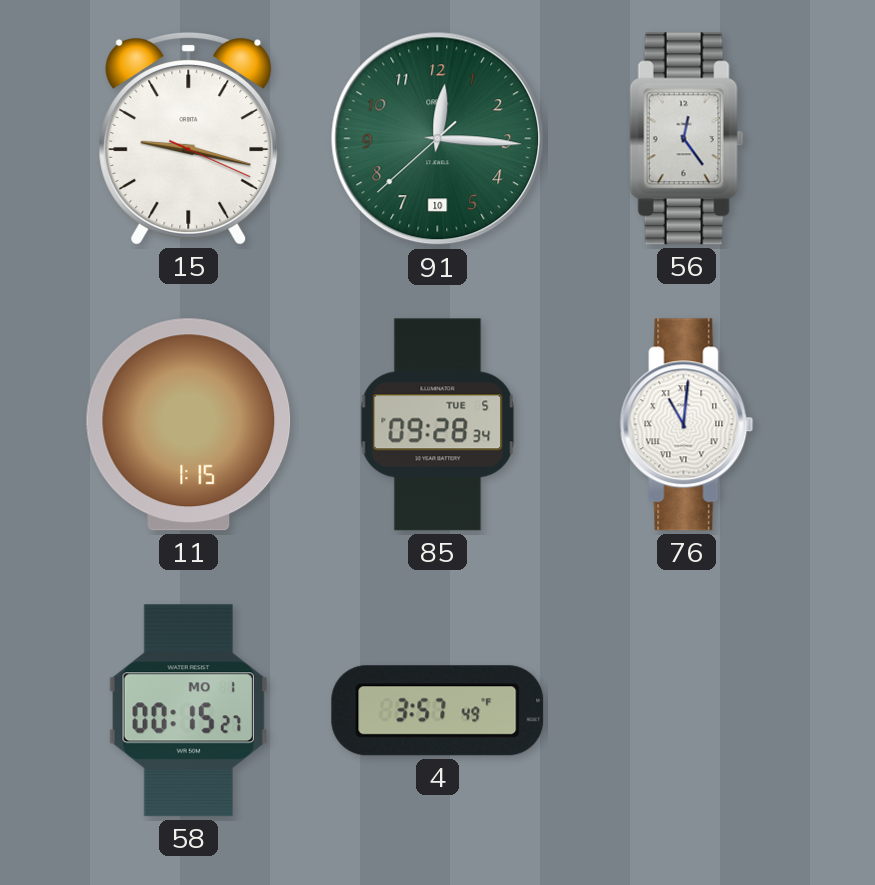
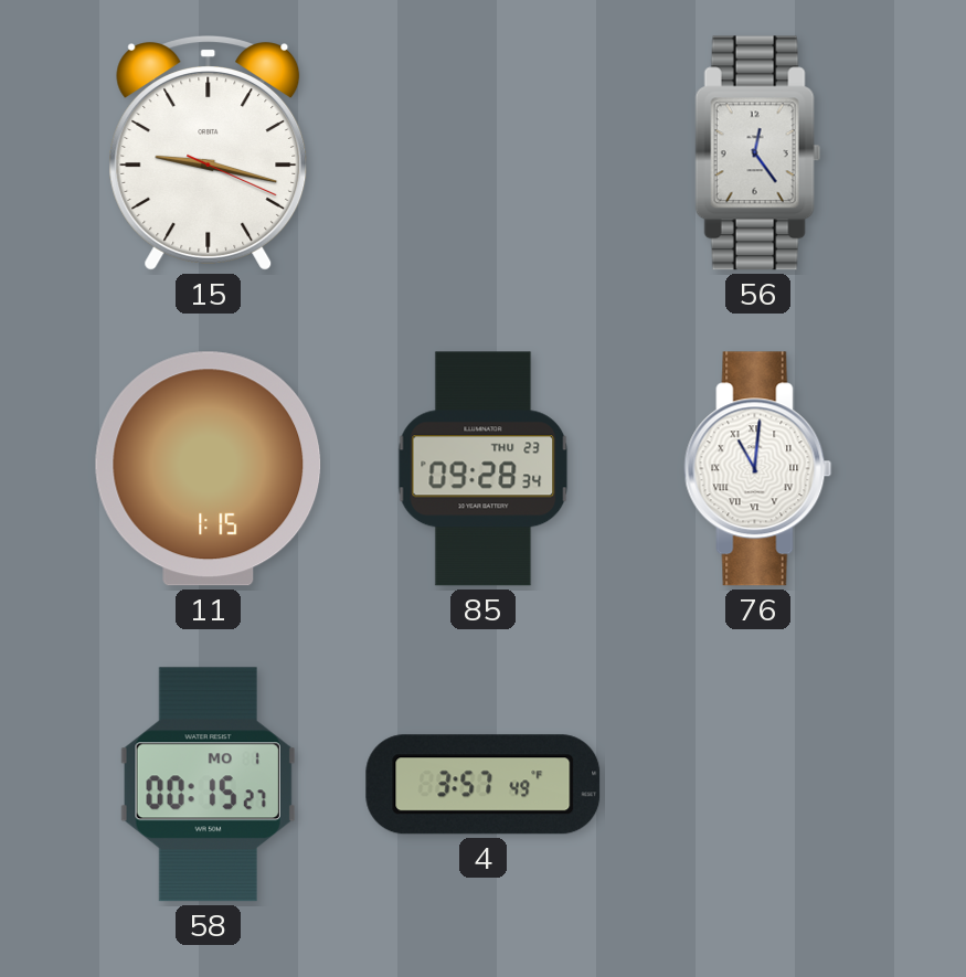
91: 12:15 -> none (438, 139)
85 date: TUE 5 -> THU 23 (484, 469)
